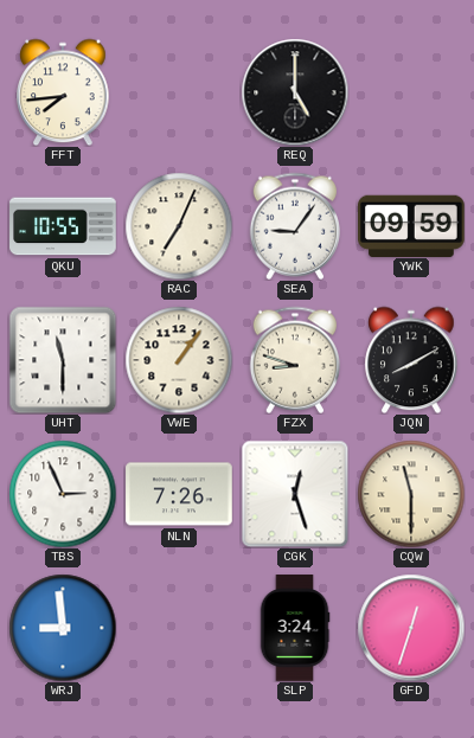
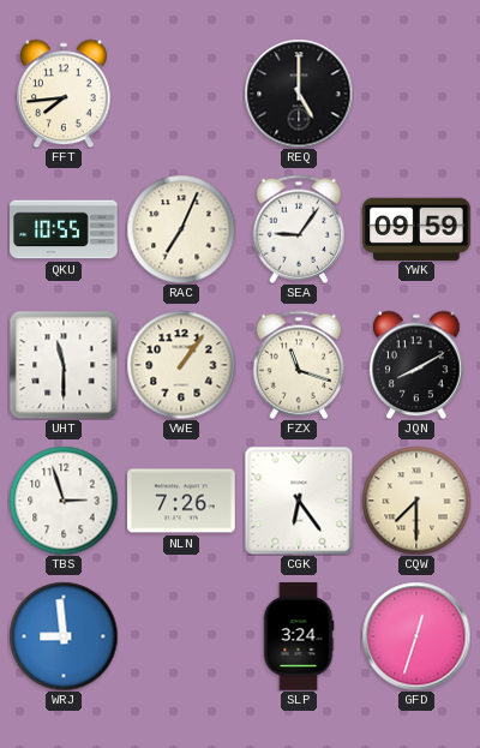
FZX: 8:48 -> 11:18 (298, 365)
TBS: 2:56 -> 2:57 (64, 501)
CGK: 12:27 -> 6:24 (299, 501)
CQW: 11:30 -> 7:30 (416, 501)
